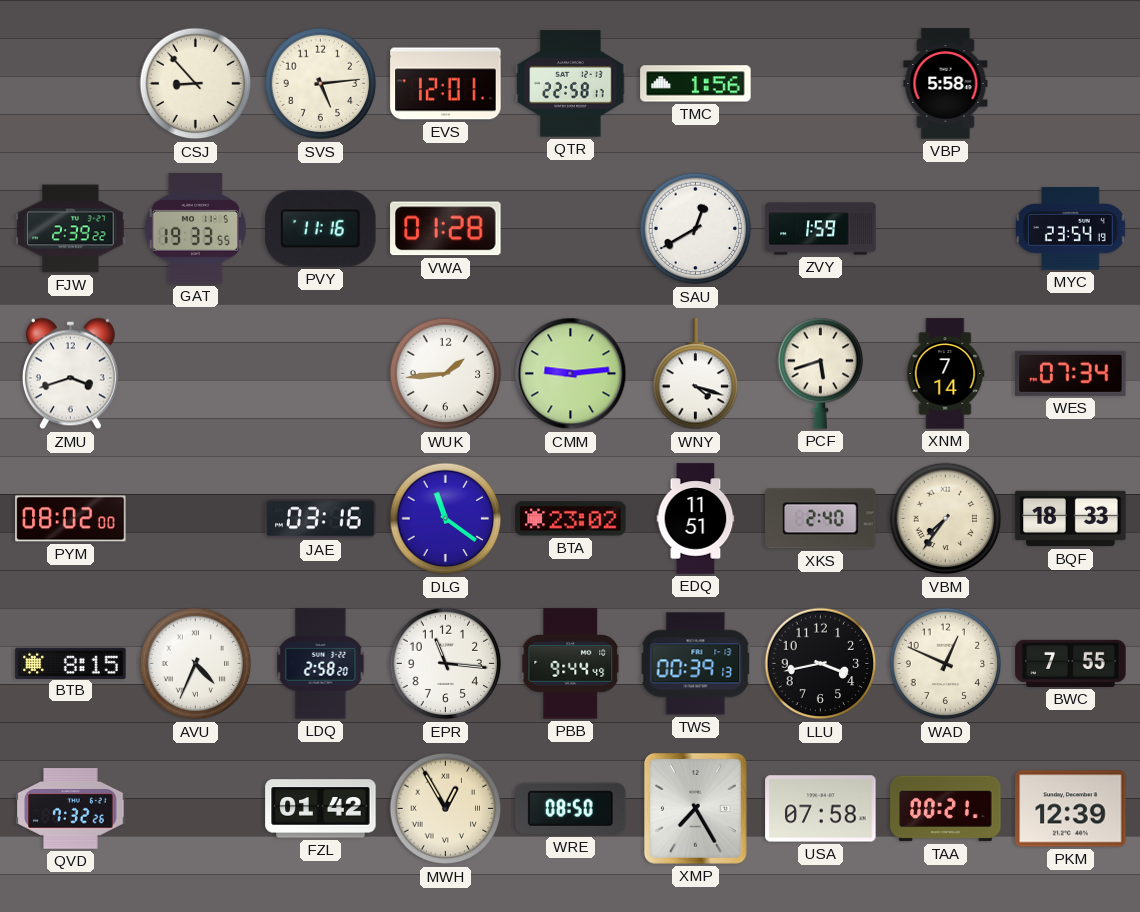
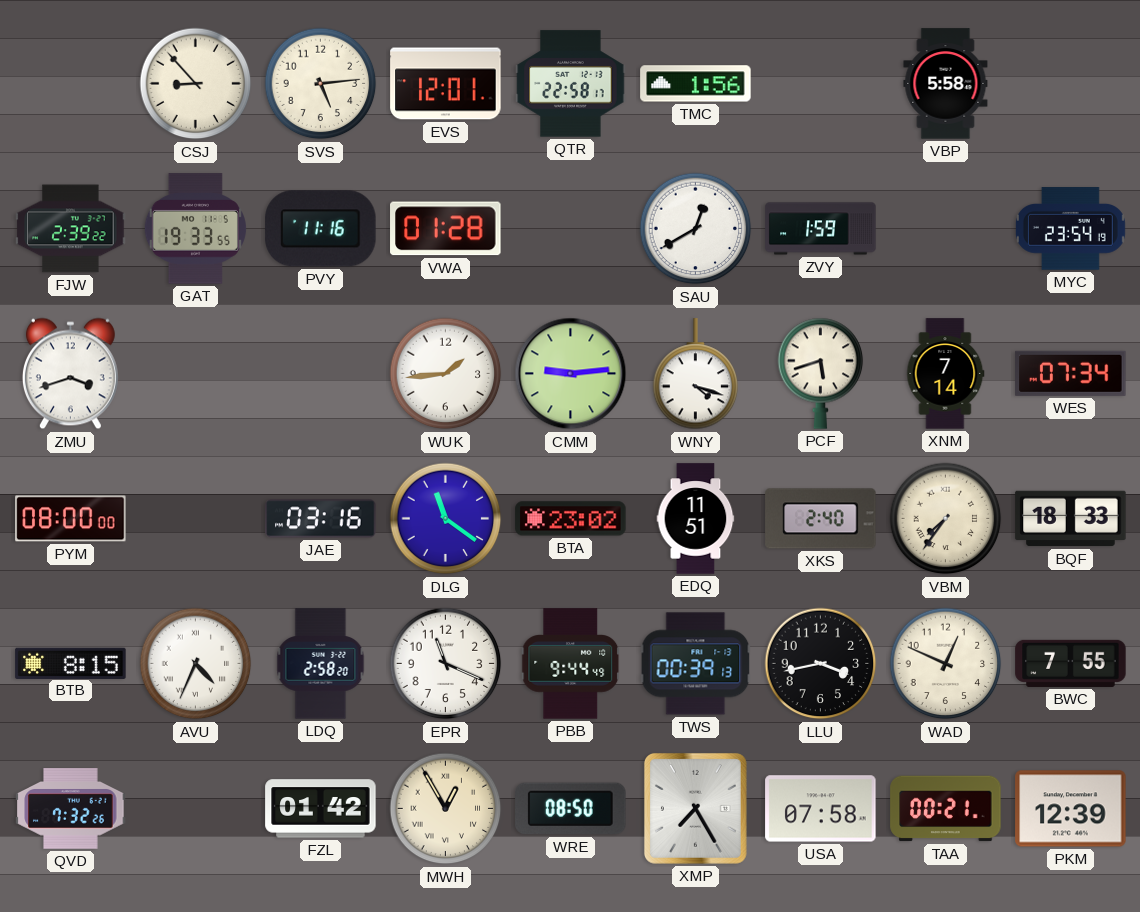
PYM: 08:02 -> 08:00 (71, 519)
EPR: 11:16 -> 11:19 (446, 664)
